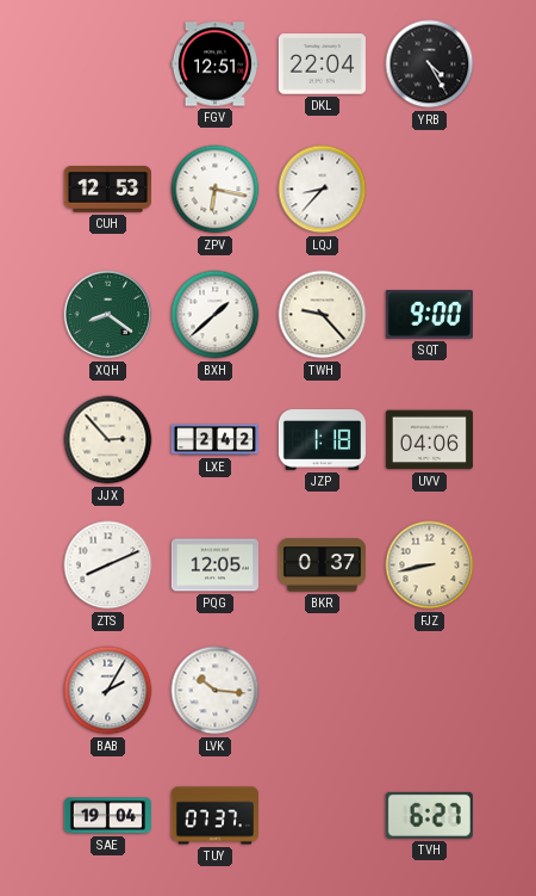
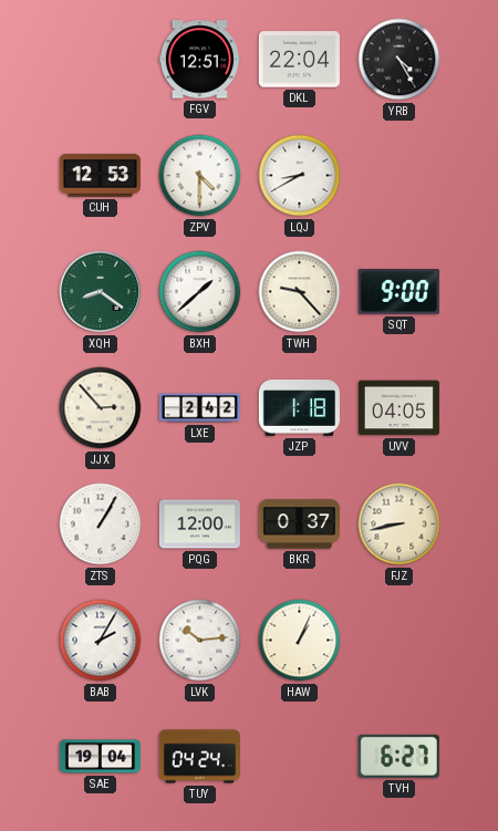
ZPV: 6:17 -> 4:30 (200, 176)
LQJ: 8:37 -> 8:40 (300, 176)
UVV: 04:06 -> 04:05 (398, 408)
ZTS: 8:11 -> 1:05 (101, 524)
PQG: 12:05 -> 12:00 (199, 524)
LVK: 10:16 -> 10:14 (200, 641)
HAW: none -> 1:04 (300, 641)
TUY: 07:37 -> 04:24 (199, 757)
